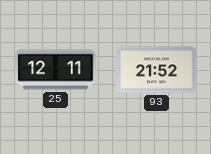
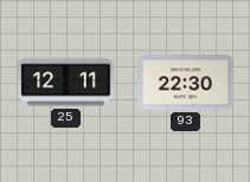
93: 21:52 -> 22:30 (186, 83)
